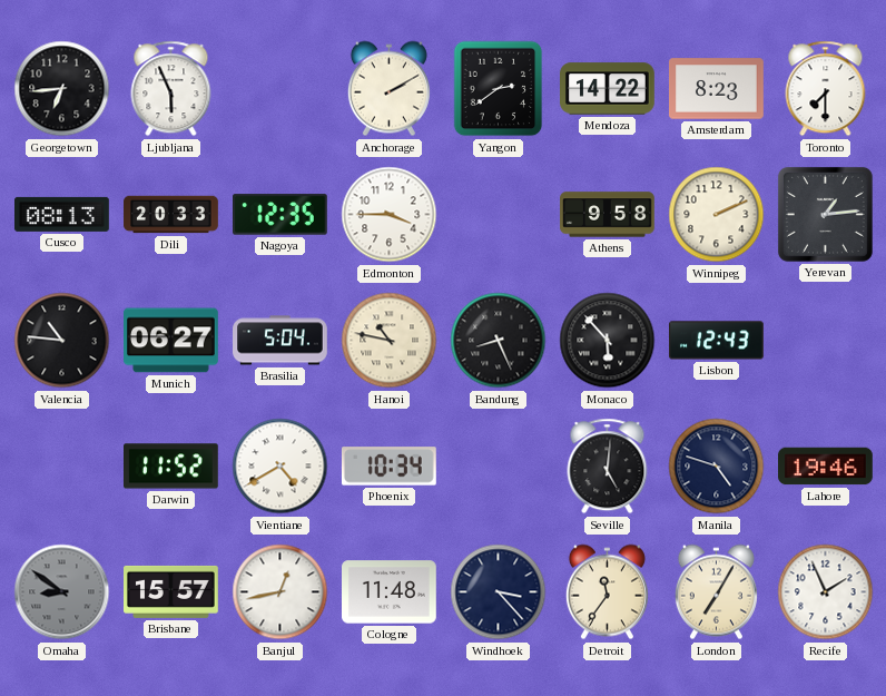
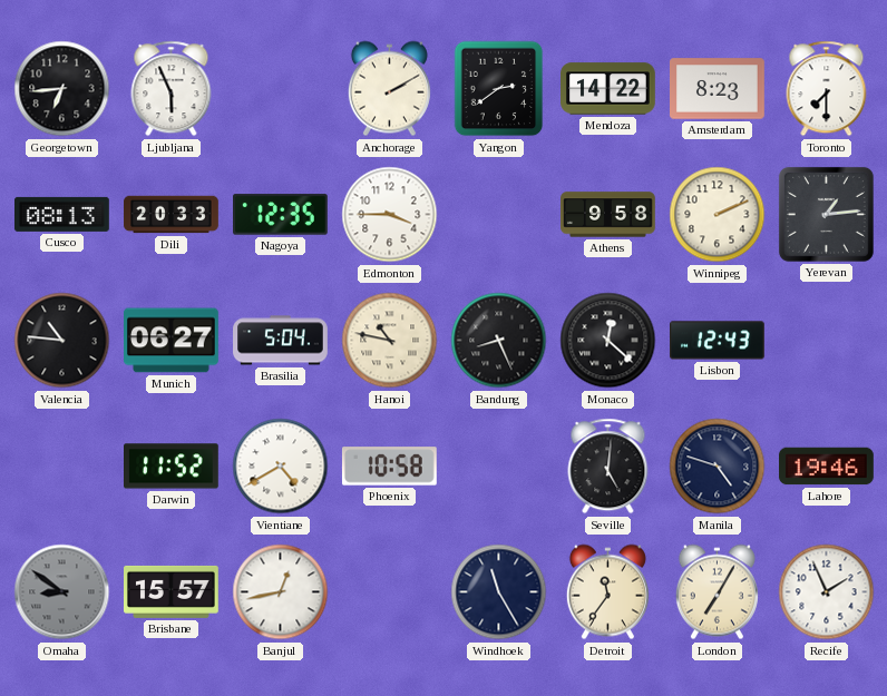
Monaco: 5:53 -> 12:22 (608, 341)
Phoenix: 10:34 -> 10:58 (389, 467)
Cologne: 11:48 -> none (390, 592)
Windhoek: 3:23 -> 11:25 (499, 592)
